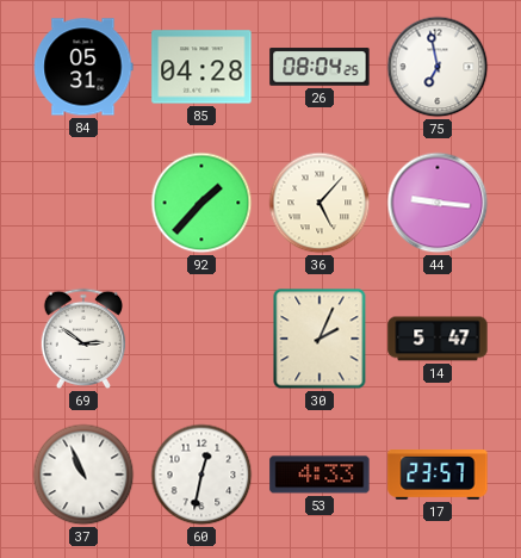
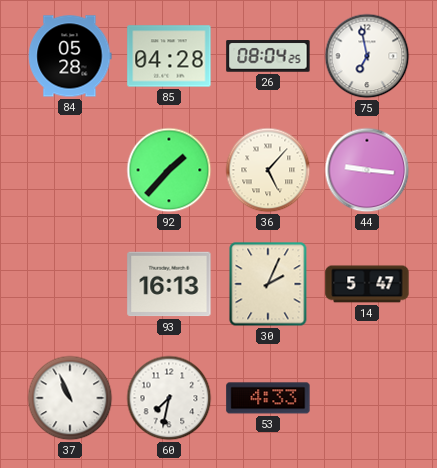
84: 05:31 -> 05:28 (70, 56)
69: 2:51 -> none (82, 339)
93: none -> 16:13 (169, 284)
60: 12:32 -> 7:32 (169, 398)
17: 23:57 -> none (438, 476)
